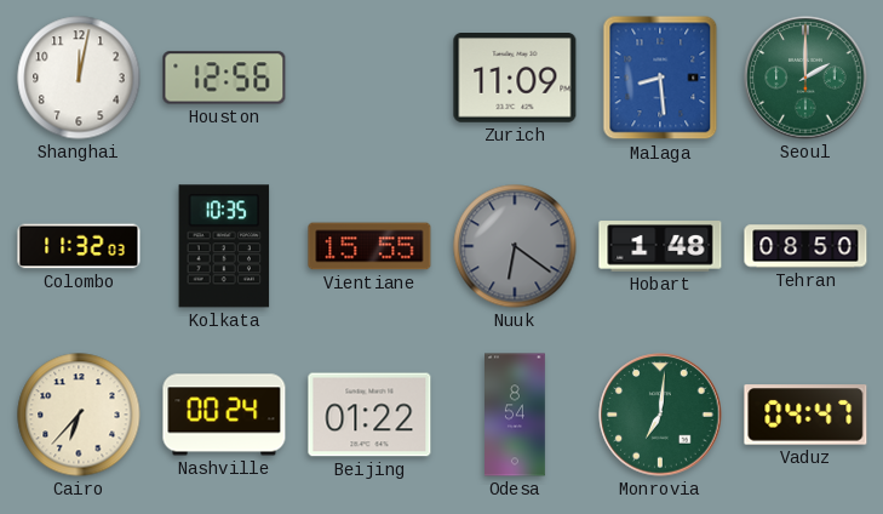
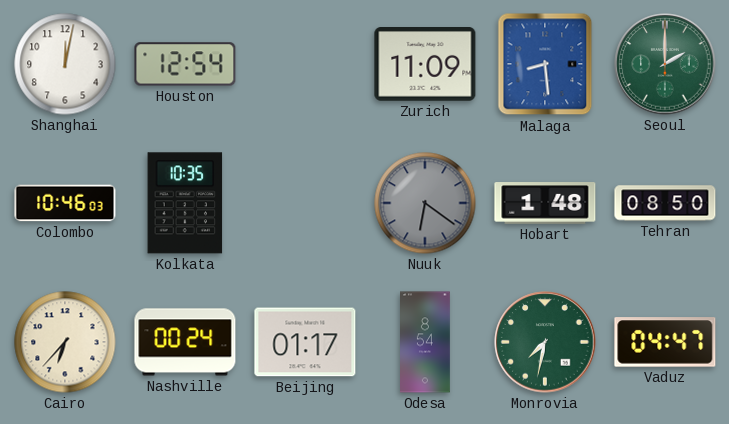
Houston: 12:56 -> 12:54 (185, 64)
Colombo: 11:32 -> 10:46 (65, 203)
Vientiane: 15:55 -> none (369, 246)
Beijing: 01:22 -> 01:17 (305, 342)
Monrovia: 7:01 -> 7:32 (545, 342)
